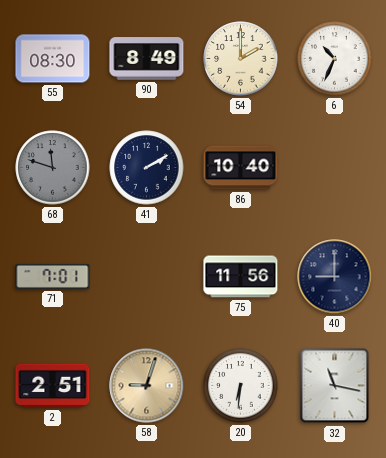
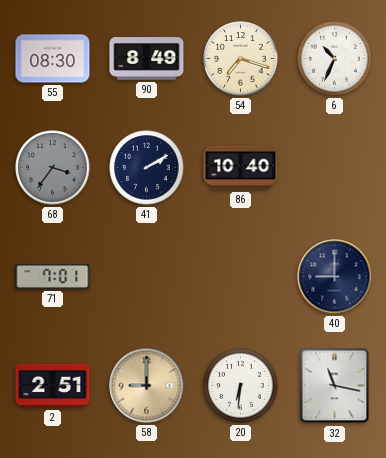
54: 2:00 -> 7:18 (241, 59)
68: 11:48 -> 3:36 (53, 168)
75: 11:56 -> none (241, 277)
58: 9:03 -> 9:00 (147, 386)
